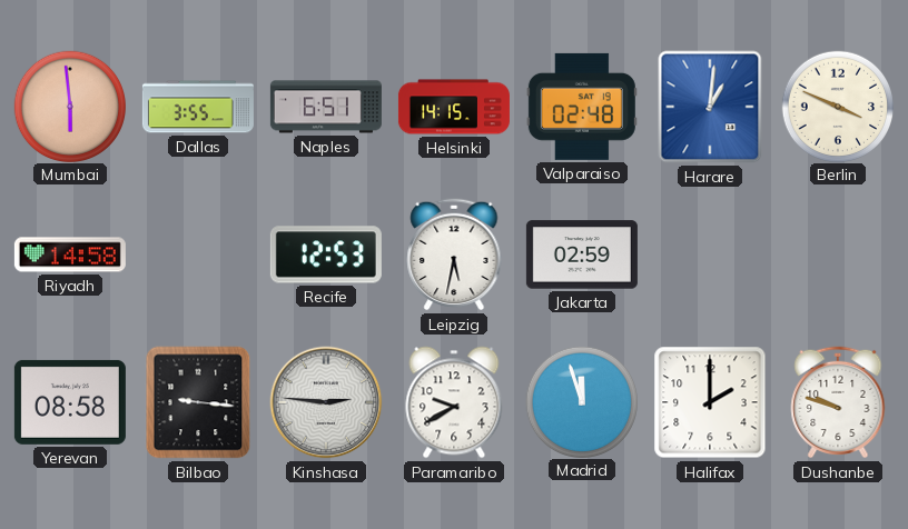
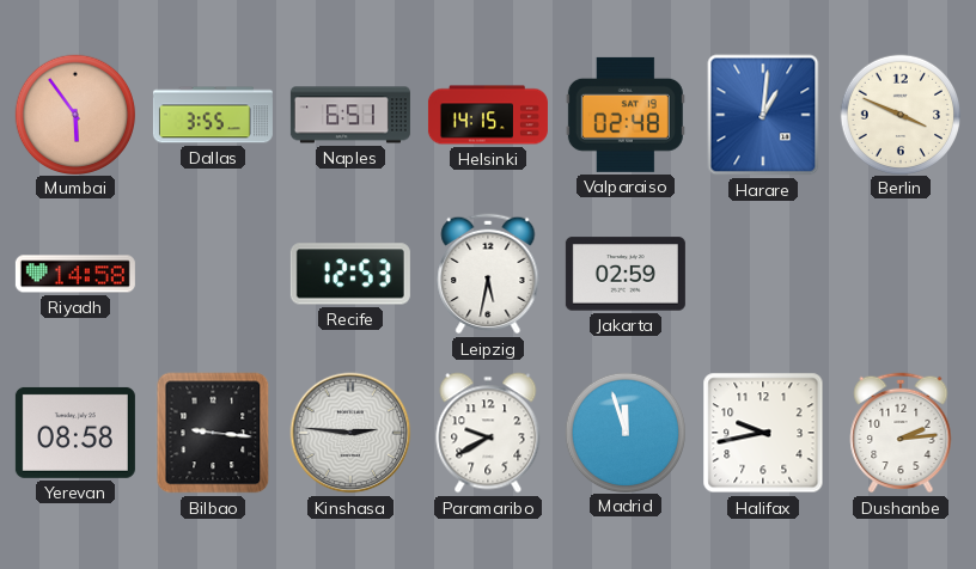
Mumbai: 5:59 -> 5:54 (74, 114)
Halifax: 2:00 -> 9:43 (763, 433)
Dushanbe: 9:48 -> 2:14 (901, 433)
